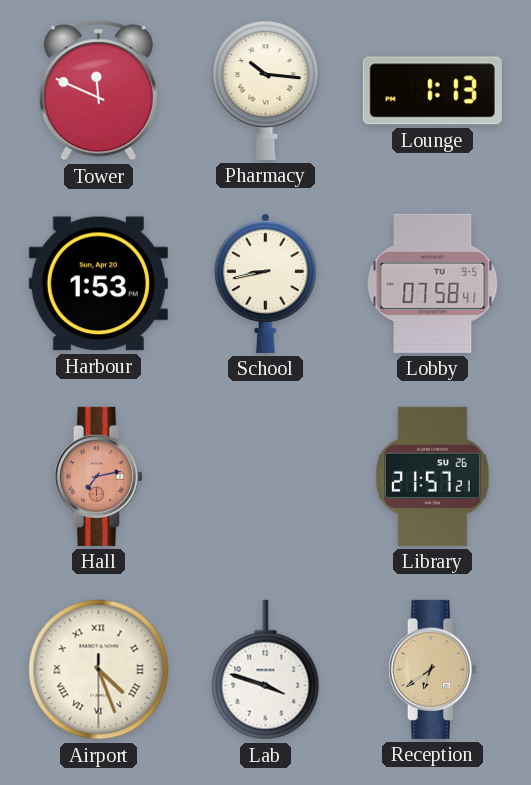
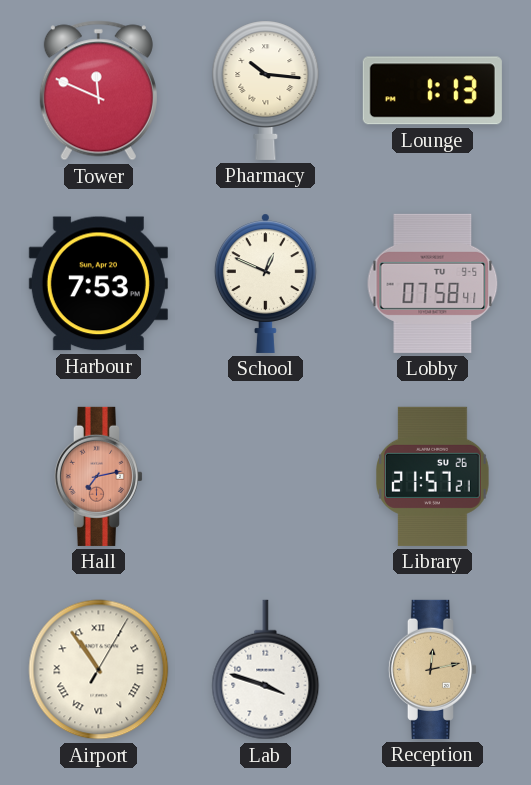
Harbour: 1:53 -> 7:53 (98, 284)
School: 8:43 -> 12:49 (265, 283)
Airport: 4:26 -> 10:54 (99, 670)
Reception: 6:39 -> 12:13 (432, 669)
